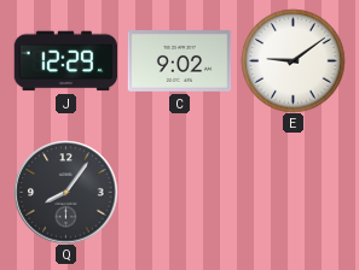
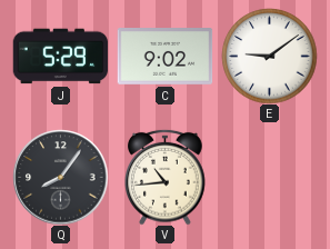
J: 12:29 -> 5:29 (60, 57)
V: none -> 10:44 (166, 177)
